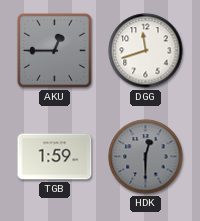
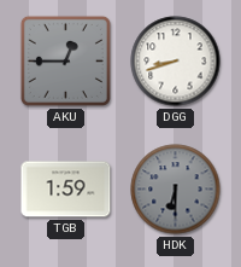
DGG: 11:42 -> 8:42 (176, 62)
HDK: 12:30 -> 6:30 (176, 190)
